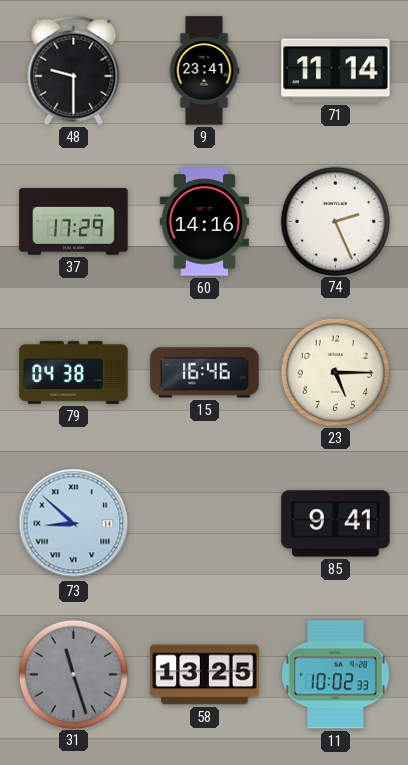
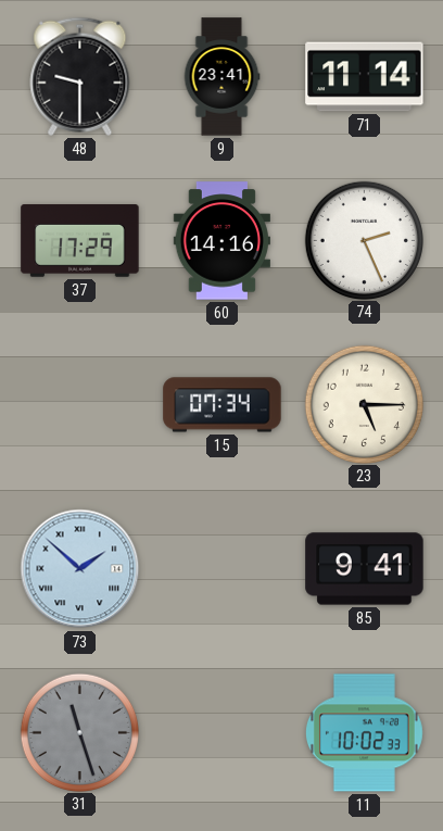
79: 04:38 -> none (74, 372)
15: 16:46 -> 07:34 (223, 405)
73: 8:52 -> 1:52 (80, 569)
58: 13:25 -> none (205, 675)
